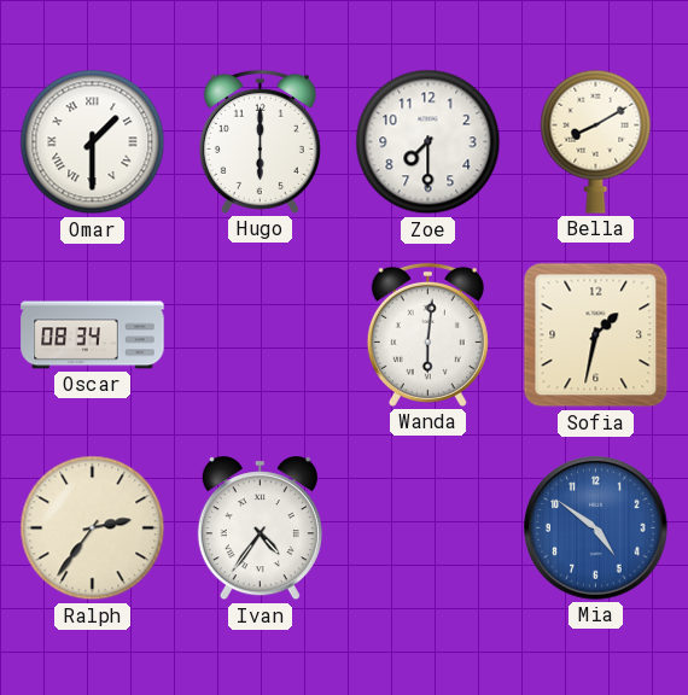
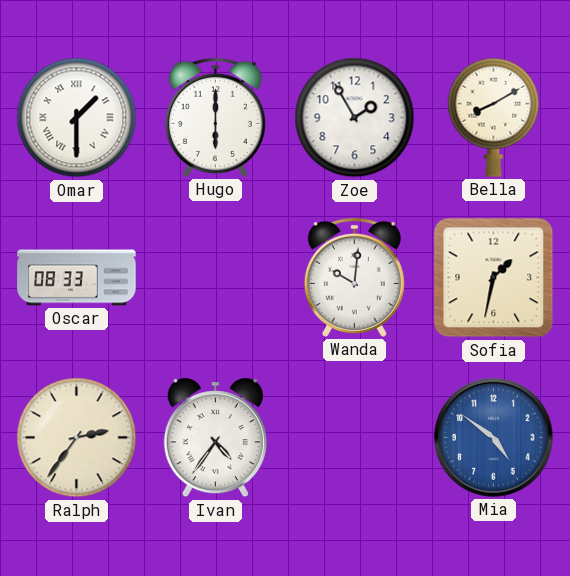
Zoe: 7:30 -> 1:55 (355, 118)
Oscar: 08:34 -> 08:33 (77, 278)
Wanda: 6:01 -> 10:01 (354, 277)
